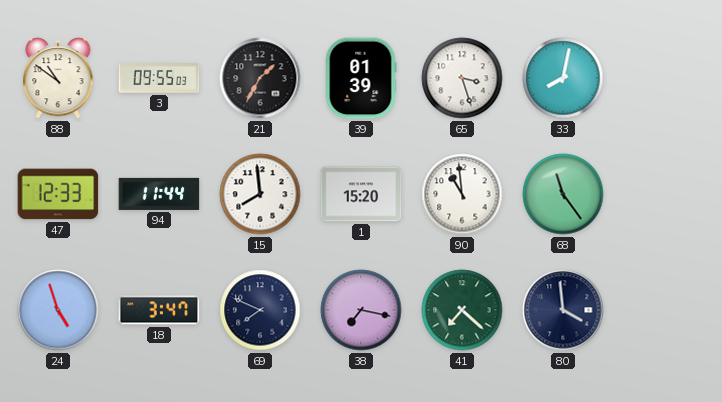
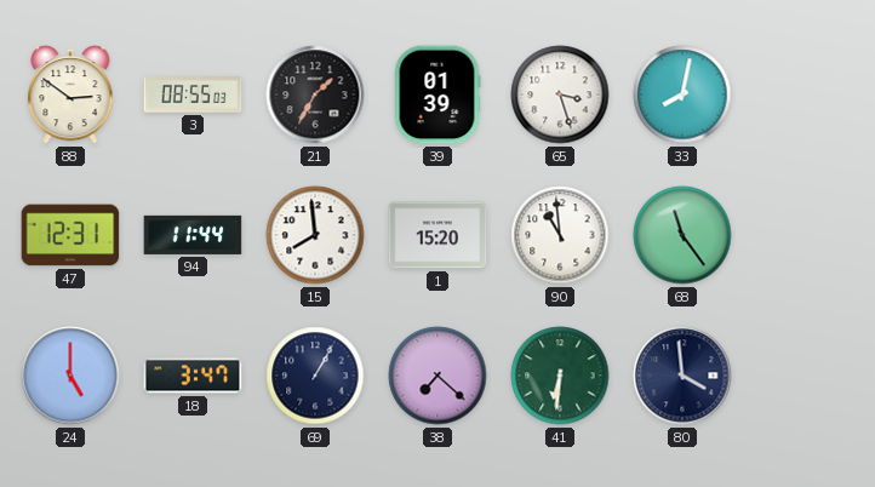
88: 10:51 -> 2:51 (70, 94)
3: 09:55 -> 08:55 (193, 94)
47: 12:33 -> 12:31 (70, 235)
24: 4:57 -> 5:00 (70, 376)
69: 7:49 -> 1:05 (315, 376)
38: 7:17 -> 7:22 (438, 376)
41: 7:22 -> 6:31 (560, 376)
